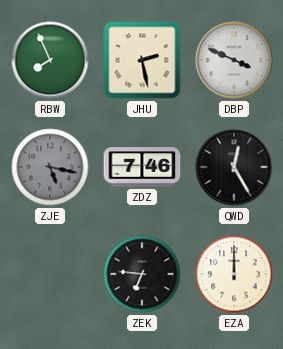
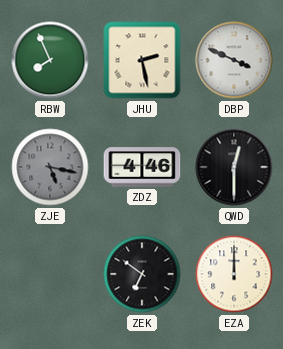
ZDZ: 7:46 -> 4:46 (142, 167)
QWD: 12:25 -> 12:30 (234, 167)
ZEK: 6:46 -> 6:51 (142, 274)
